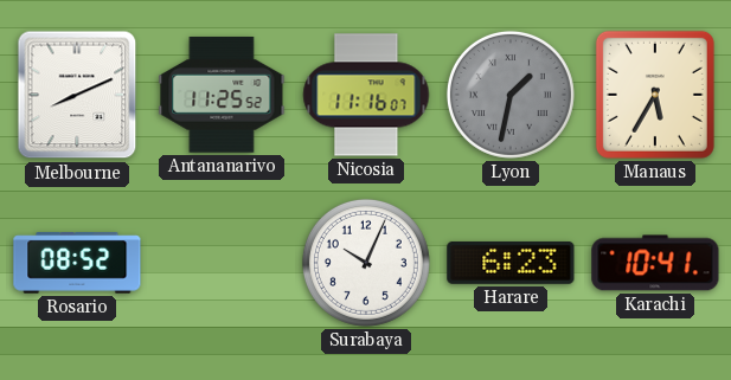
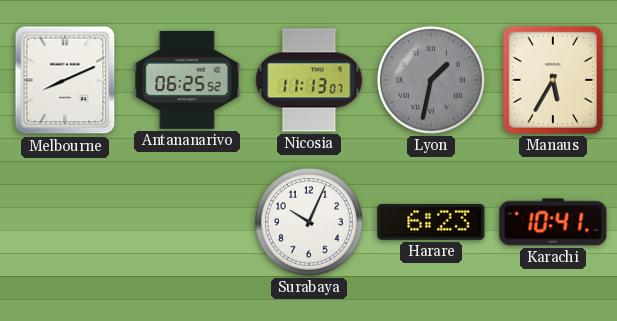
Antananarivo: 11:25 -> 06:25 (187, 80)
Nicosia: 11:16 -> 11:13 (309, 80)
Rosario: 08:52 -> none (77, 263)
